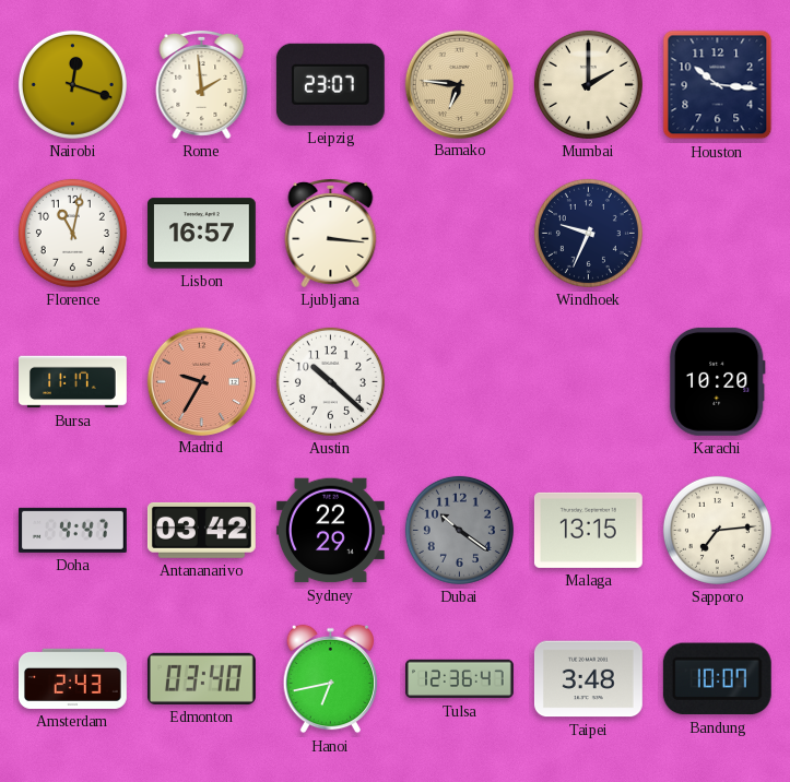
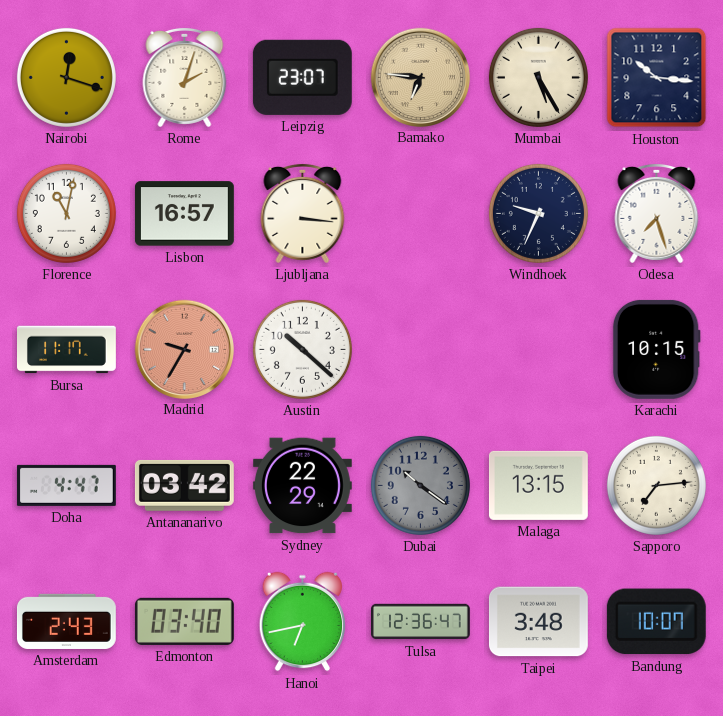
Rome: 1:59 -> 2:03 (185, 77)
Mumbai: 2:00 -> 5:25 (538, 77)
Odesa: none -> 7:27 (657, 213)
Karachi: 10:20 -> 10:15 (656, 349)
